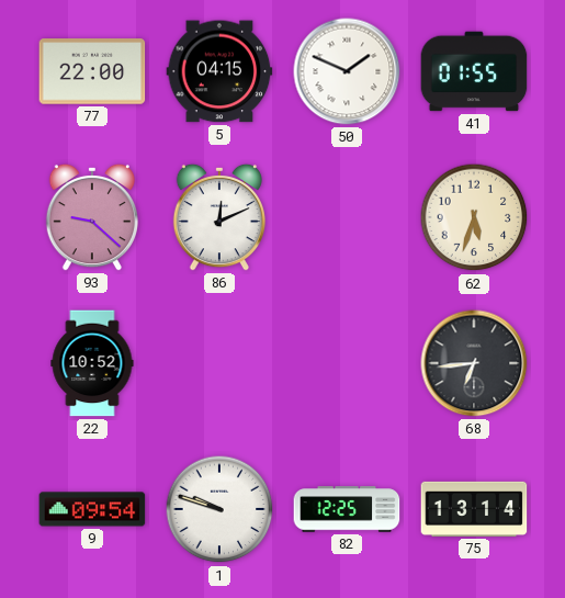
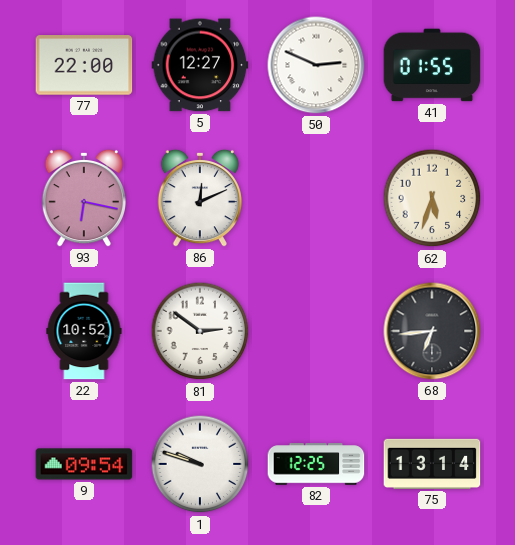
5: 04:15 -> 12:27 (200, 65)
50: 1:49 -> 2:49 (316, 65)
93: 9:22 -> 6:17 (84, 198)
81: none -> 2:51 (200, 331)
